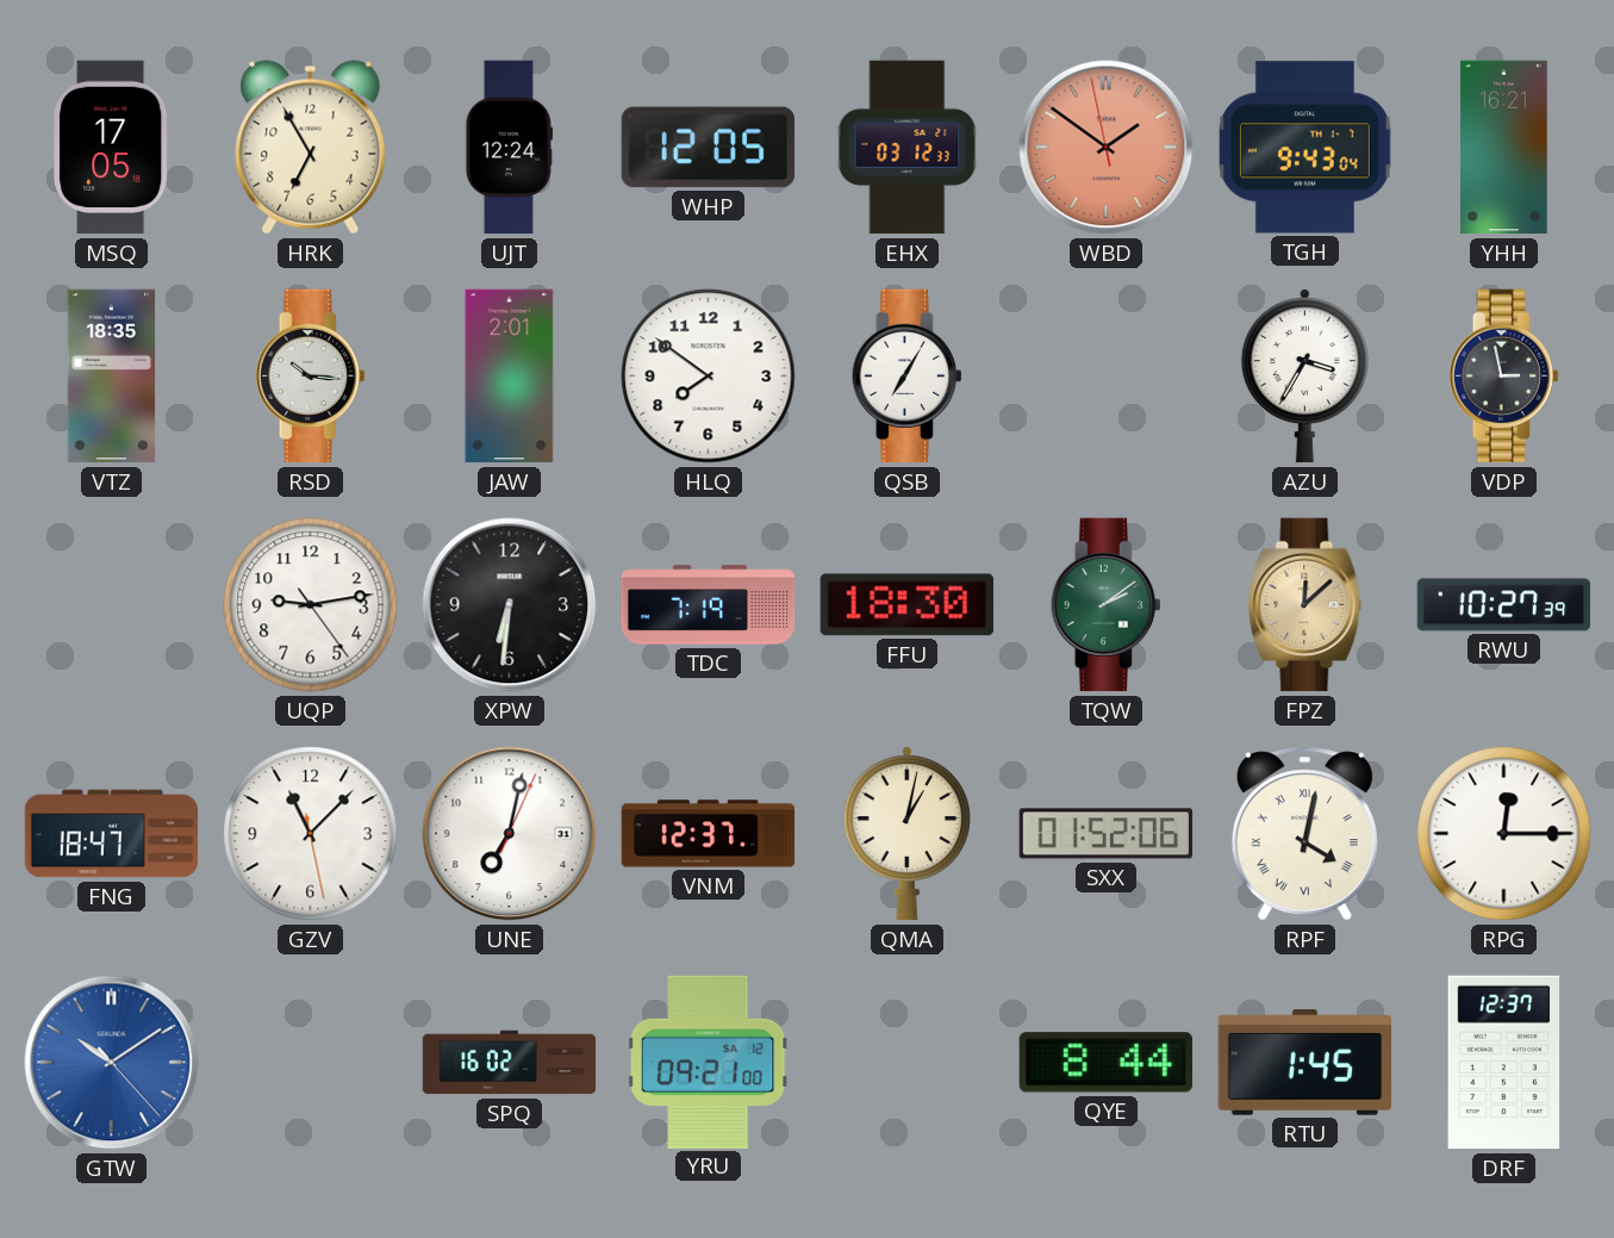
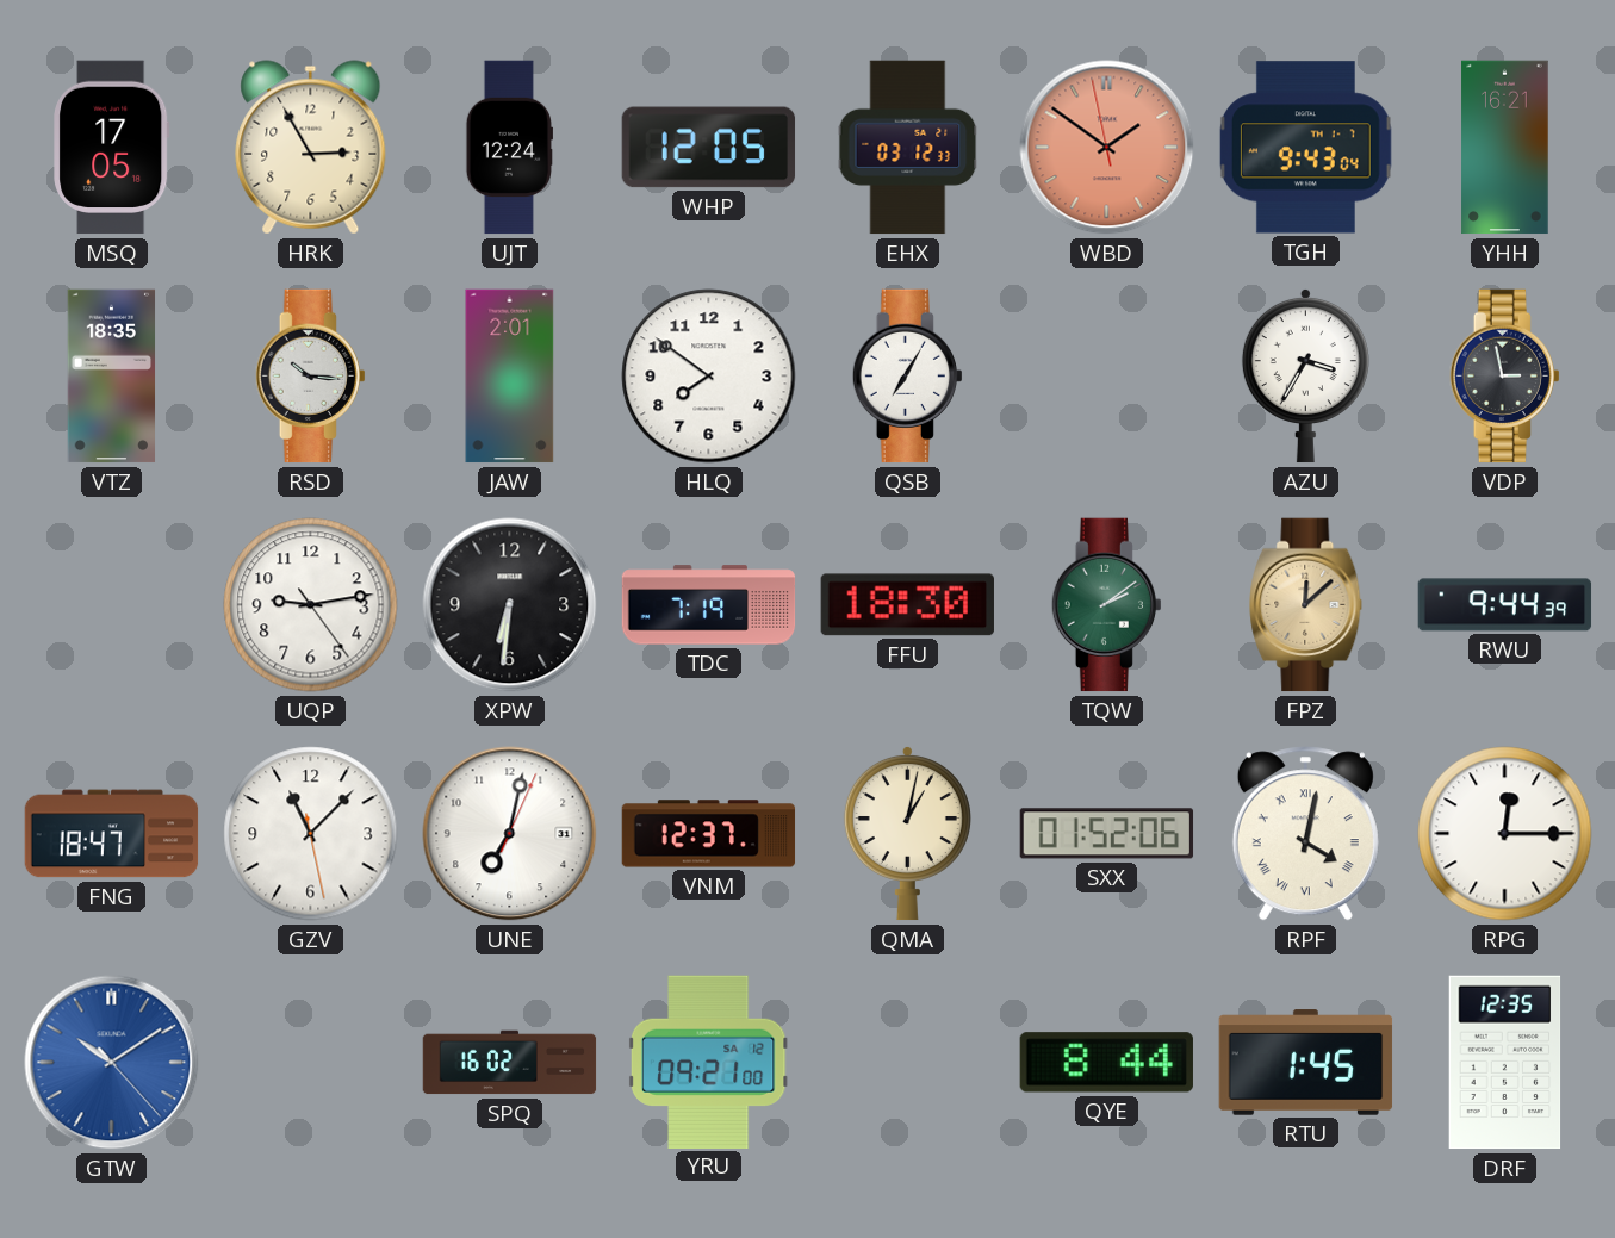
HRK: 6:55 -> 2:55 (311, 148)
RWU: 10:27 -> 9:44 (1505, 605)
DRF: 12:37 -> 12:35 (1505, 1063)
